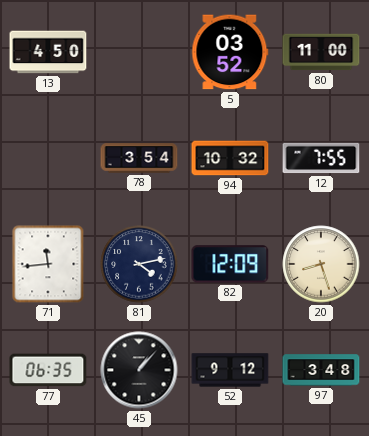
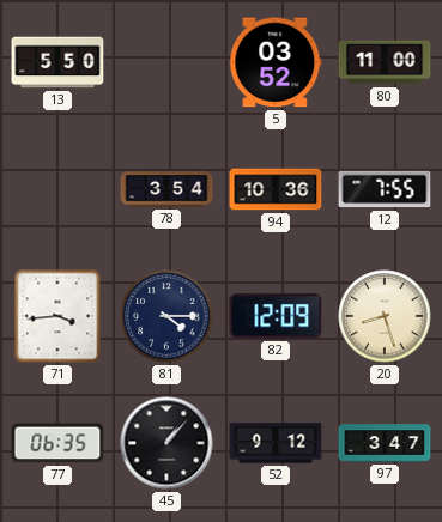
13: 4:50 -> 5:50 (57, 62)
94: 10:32 -> 10:36 (276, 189)
71: 11:44 -> 3:44 (57, 316)
81: 4:13 -> 4:15 (166, 316)
97: 3:48 -> 3:47 (385, 443)
